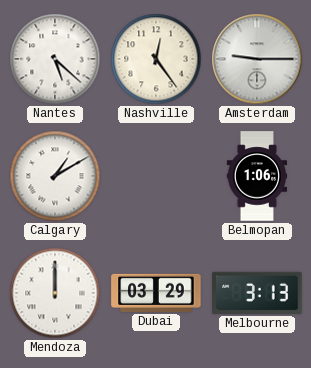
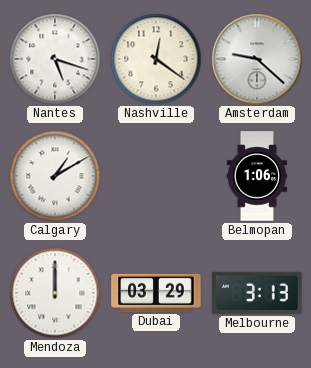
Nantes: 5:22 -> 5:18 (55, 59)
Nashville: 12:24 -> 12:21 (156, 59)
Amsterdam: 9:15 -> 9:22 (257, 59)
